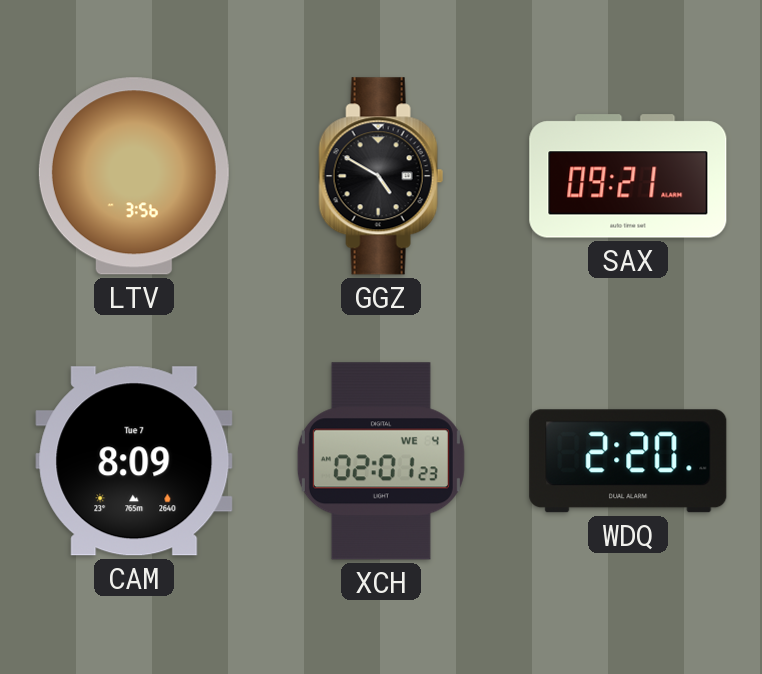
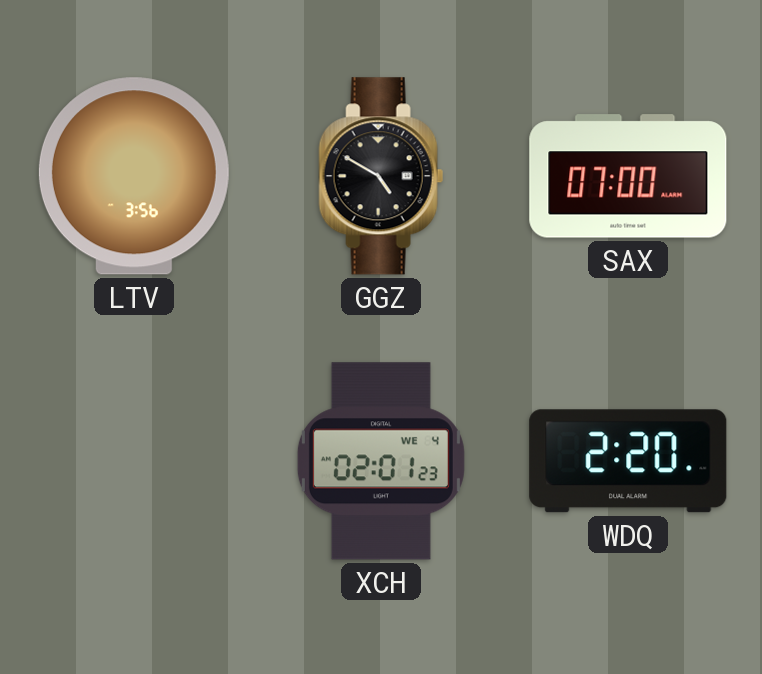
SAX: 09:21 -> 07:00 (628, 176)
CAM: 8:09 -> none (134, 461)
